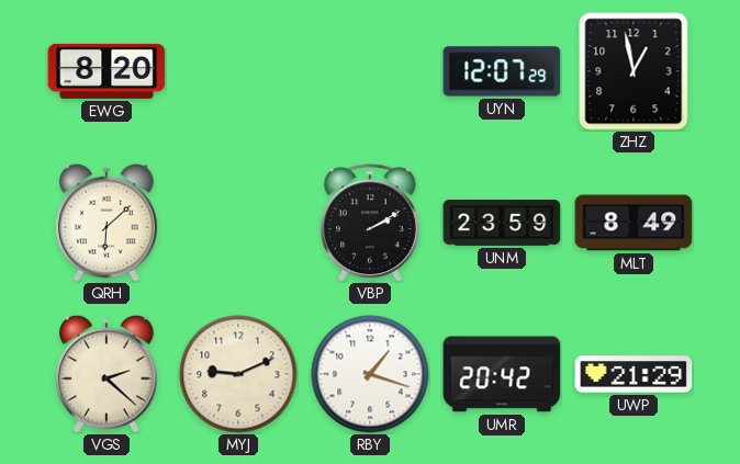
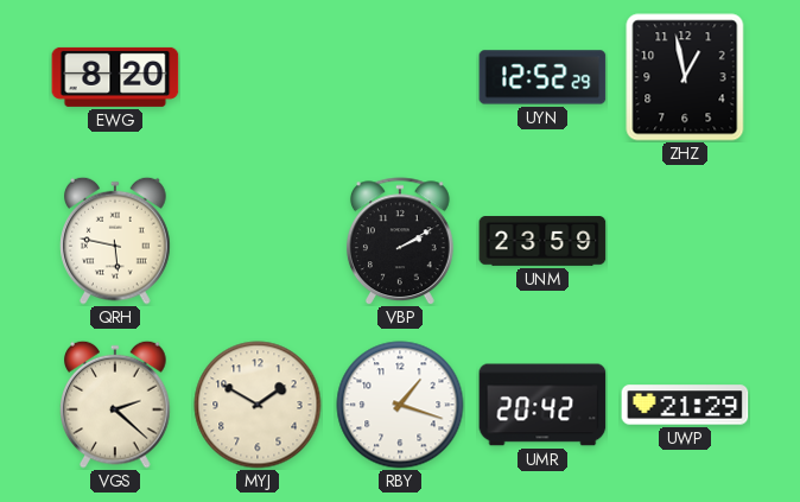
UYN: 12:07 -> 12:52 (542, 77)
QRH: 6:08 -> 5:47 (115, 241)
MLT: 8:49 -> none (634, 223)
MYJ: 9:11 -> 1:50 (258, 405)
